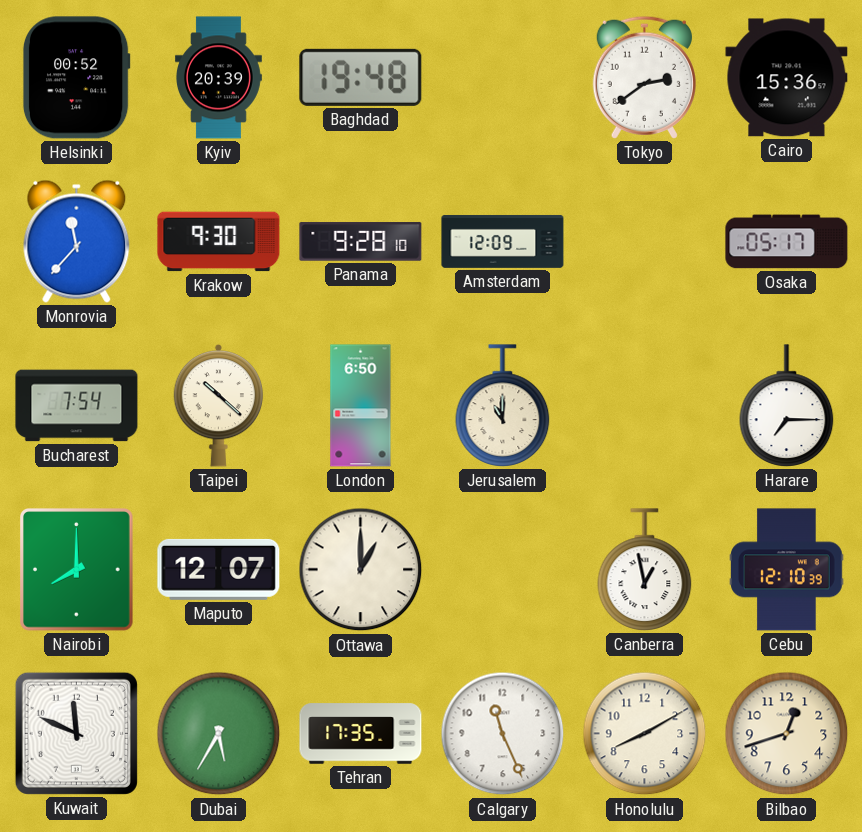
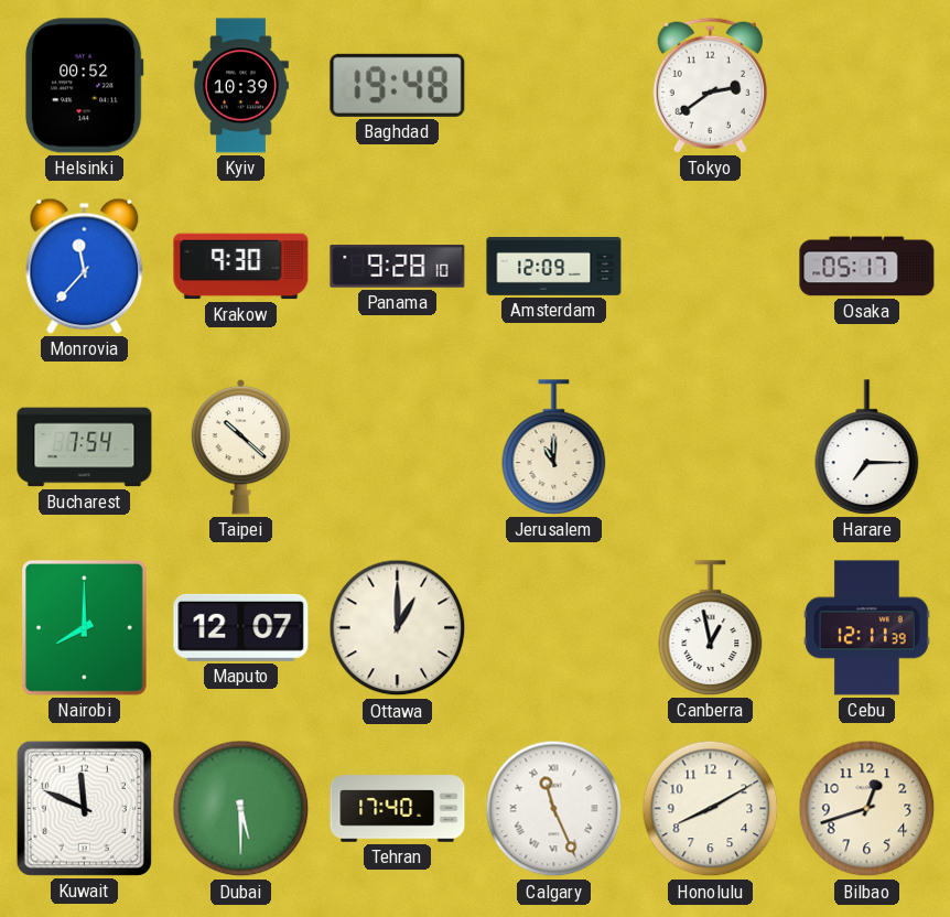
Kyiv: 20:39 -> 10:39 (240, 86)
Cairo: 15:36 -> none (787, 78)
London: 6:50 -> none (361, 406)
Cebu: 12:10 -> 12:11 (867, 628)
Dubai: 5:35 -> 5:30 (241, 809)
Tehran: 17:35 -> 17:40 (398, 809)
Calgary numerals: Arabic -> Roman (554, 809)
